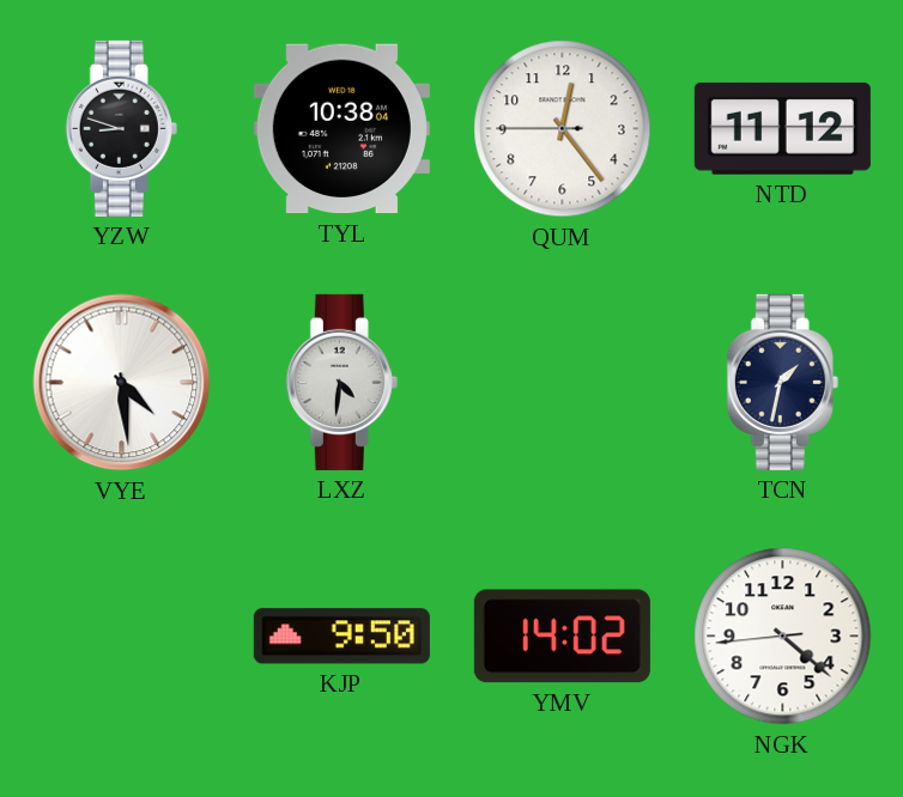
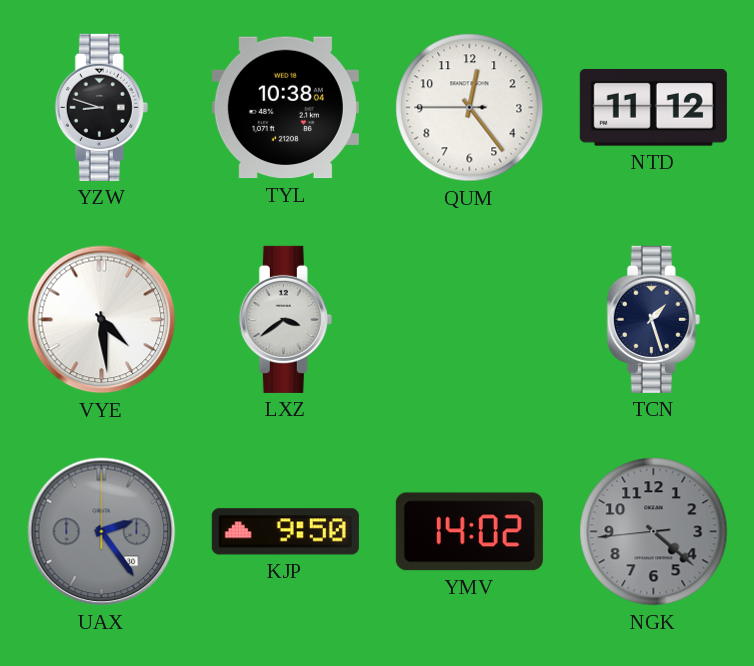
LXZ: 4:31 -> 3:39 (285, 319)
TCN: 1:32 -> 1:27 (653, 319)
UAX: none -> 2:24 (102, 532)
NGK dial: white -> grey (654, 532)
